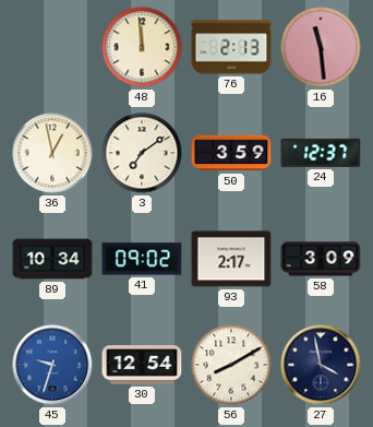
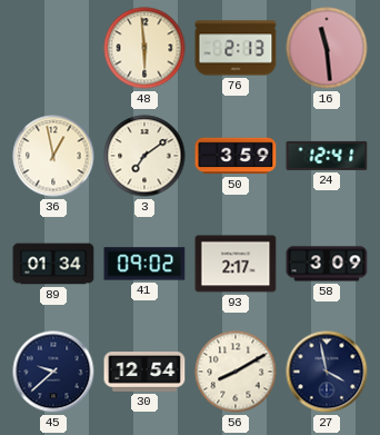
48: 11:59 -> 5:59 (144, 48)
24: 12:37 -> 12:41 (327, 156)
89: 10:34 -> 01:34 (53, 264)
45: 9:33 -> 9:38 (53, 372)
45 dial: blue -> navy (53, 372)
